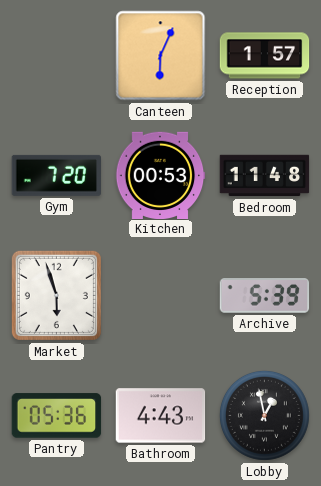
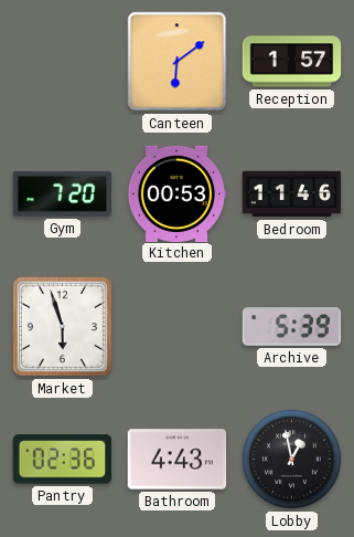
Canteen: 6:04 -> 6:09 (178, 62)
Bedroom: 11:48 -> 11:46 (292, 194)
Pantry: 05:36 -> 02:36 (63, 460)
